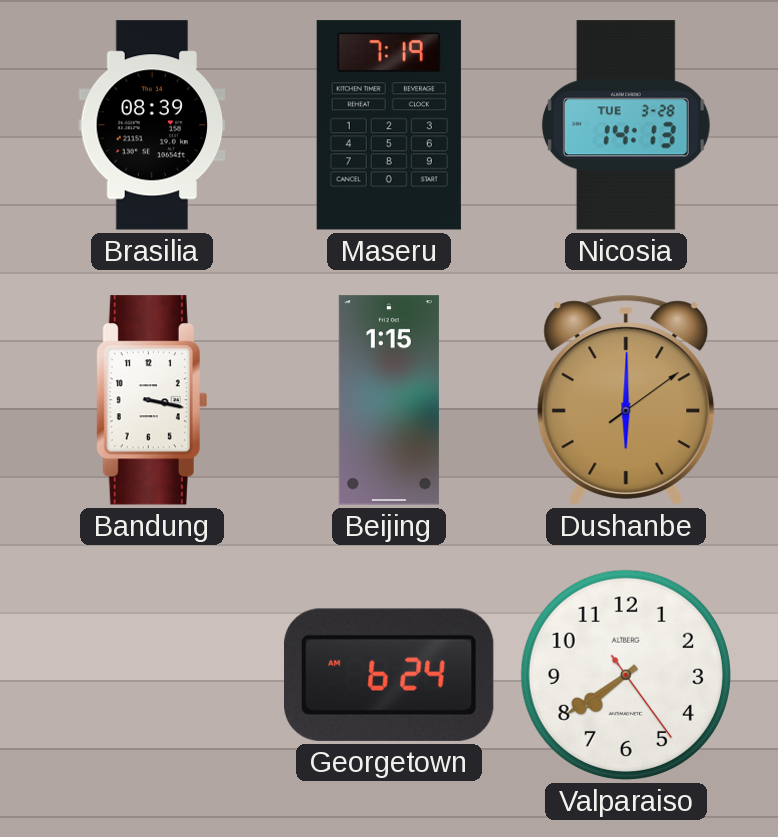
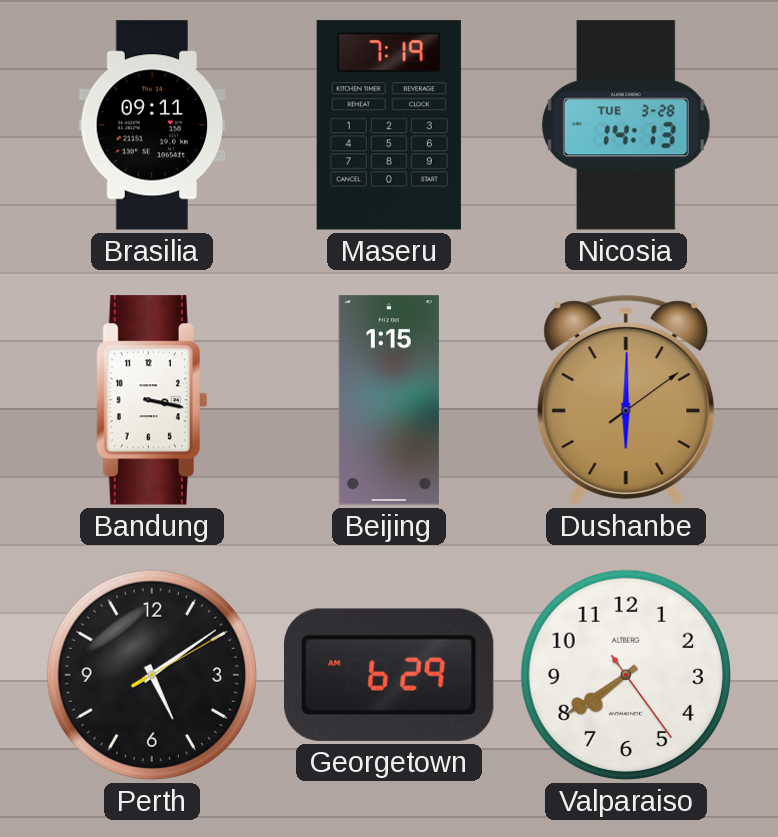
Brasilia: 08:39 -> 09:11 (152, 125)
Perth: none -> 5:09 (152, 675)
Georgetown: 6:24 -> 6:29 (390, 675)
